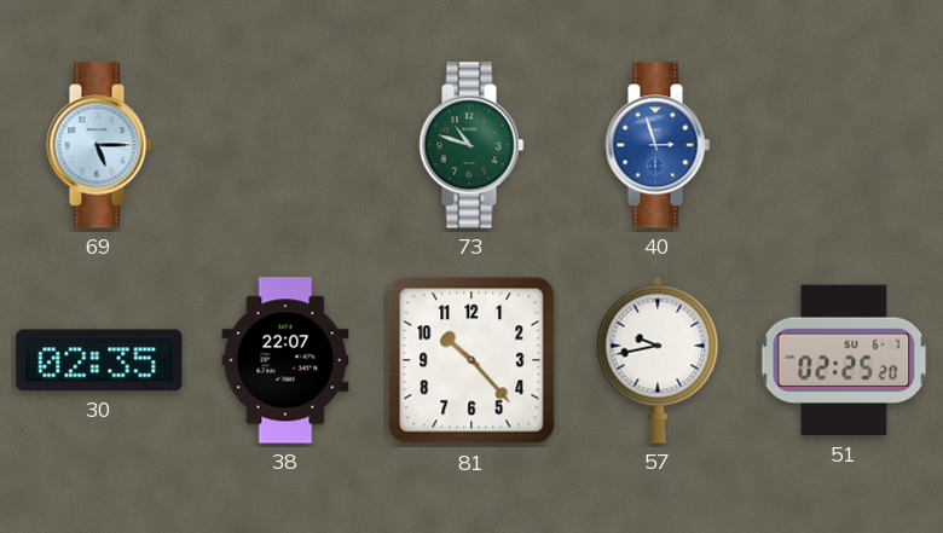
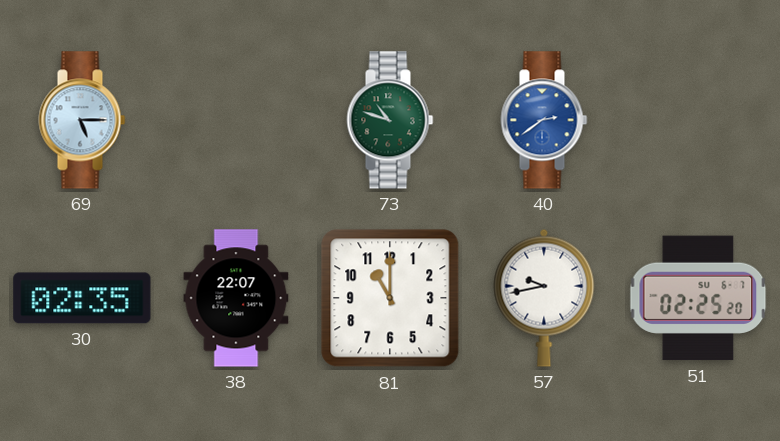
40: 2:57 -> 2:39 (544, 120)
81: 10:23 -> 11:00 (390, 298)
